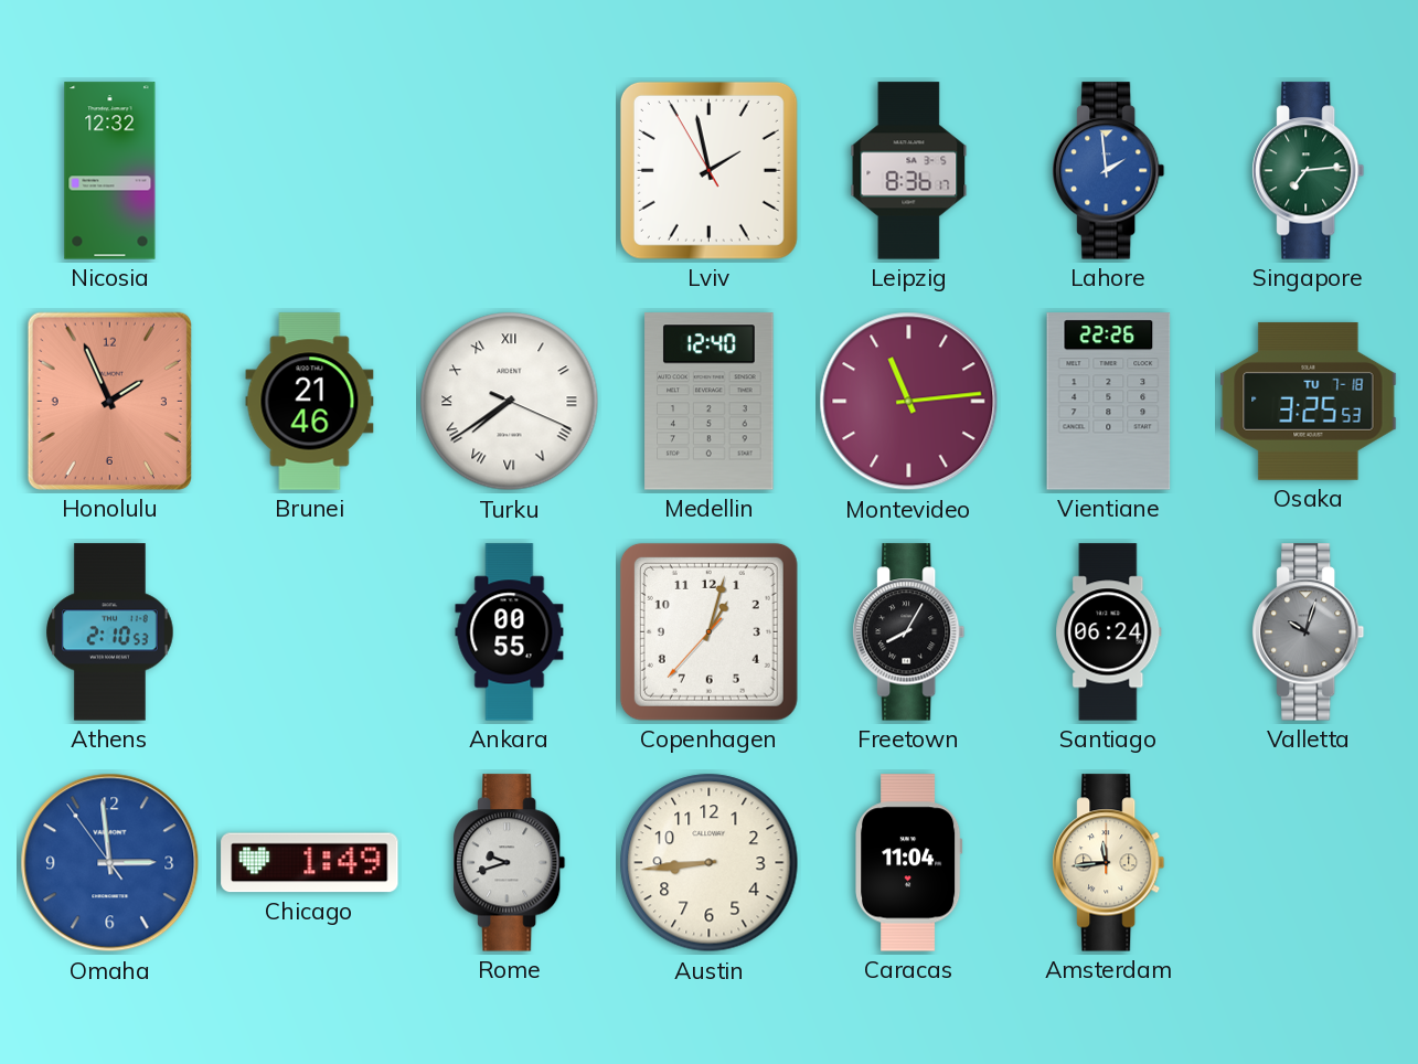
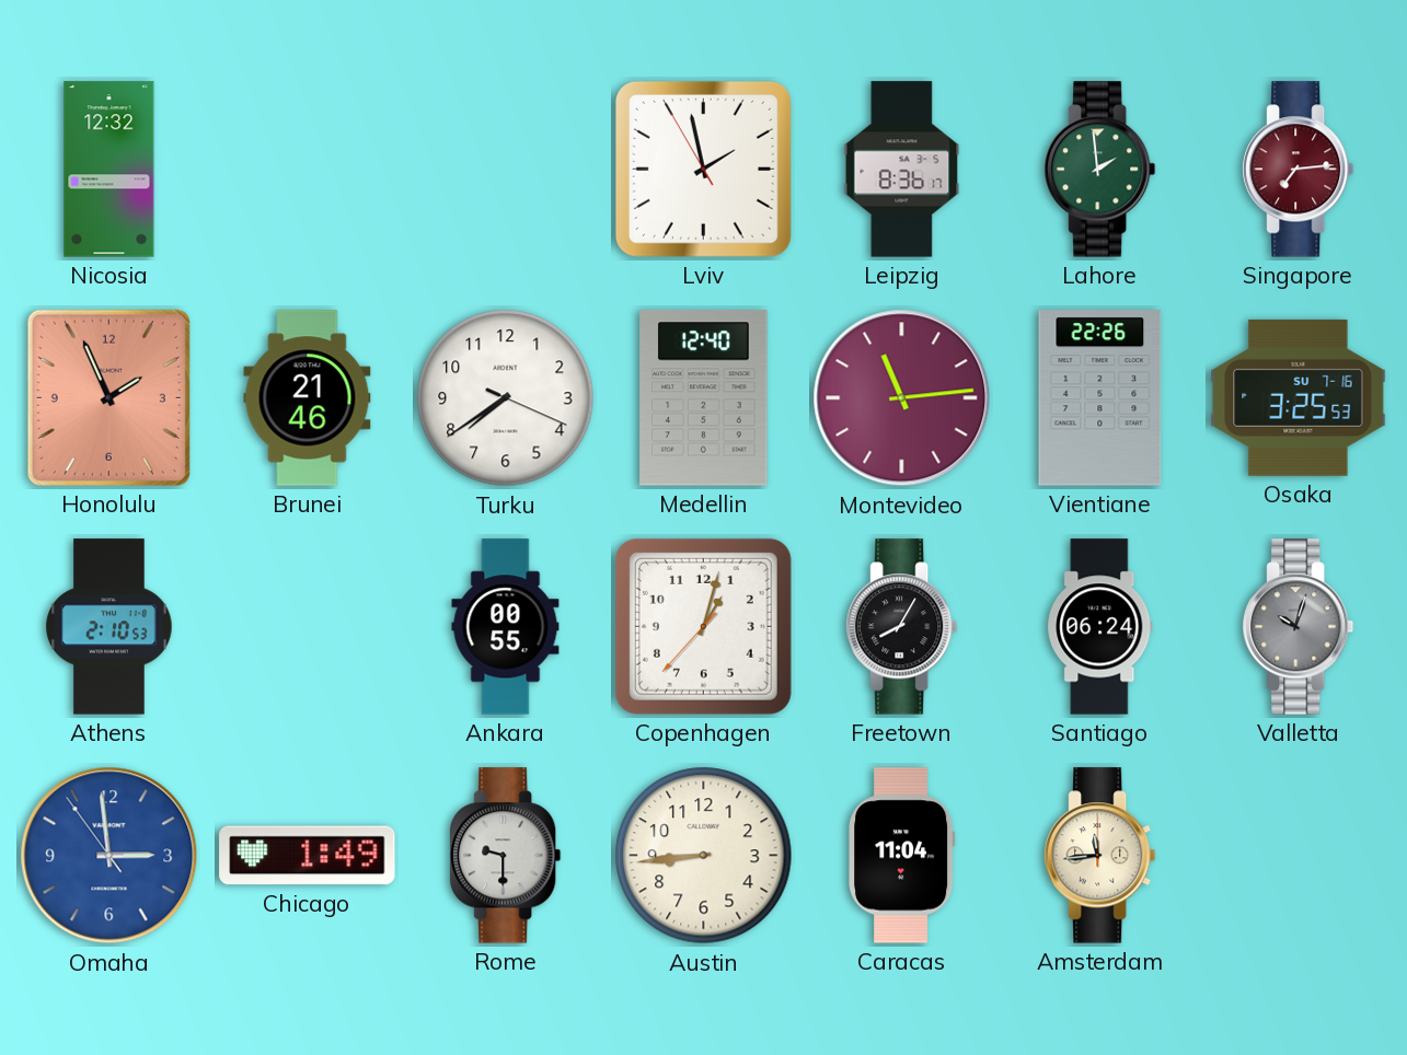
Lahore dial: blue -> green (1100, 170)
Singapore dial: green -> burgundy (1299, 170)
Turku numerals: Roman -> Arabic (506, 398)
Osaka date: TU 7-18 -> SU 7-16 (1299, 397)
Rome: 9:42 -> 9:30 (506, 856)
